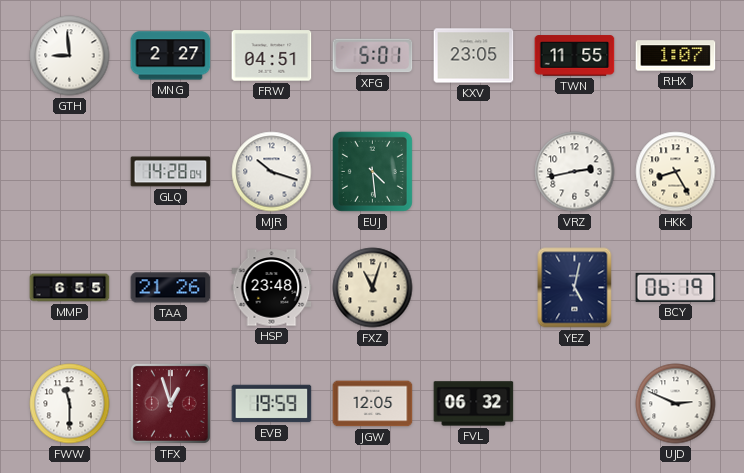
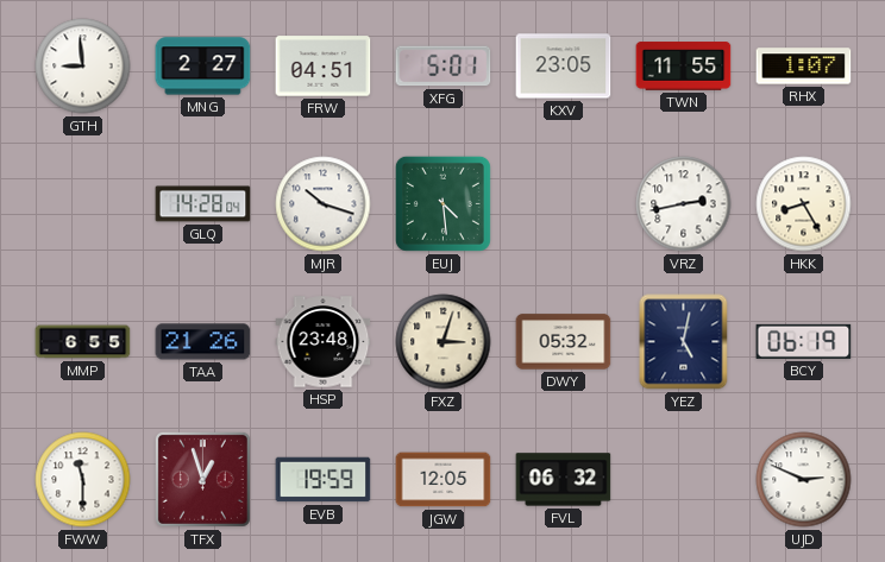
FXZ: 11:03 -> 3:03 (444, 342)
DWY: none -> 05:32 (564, 342)
